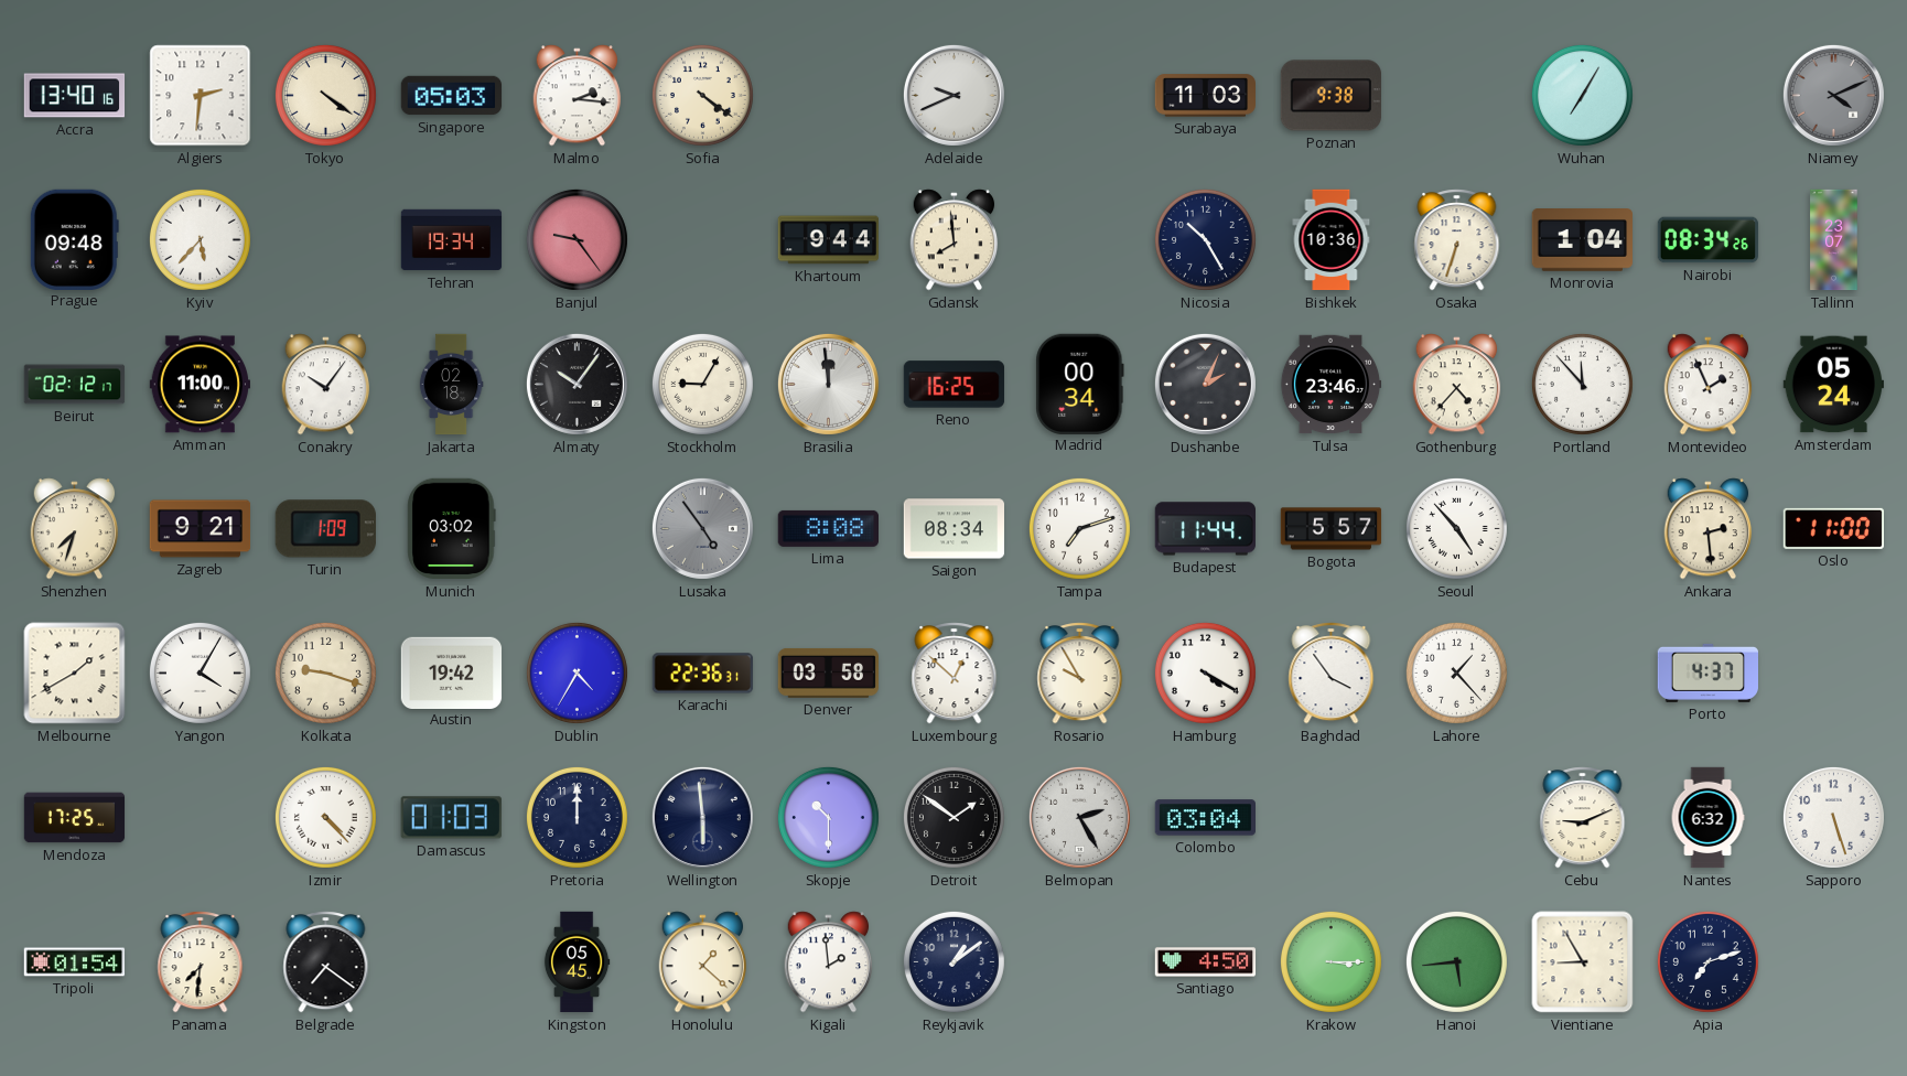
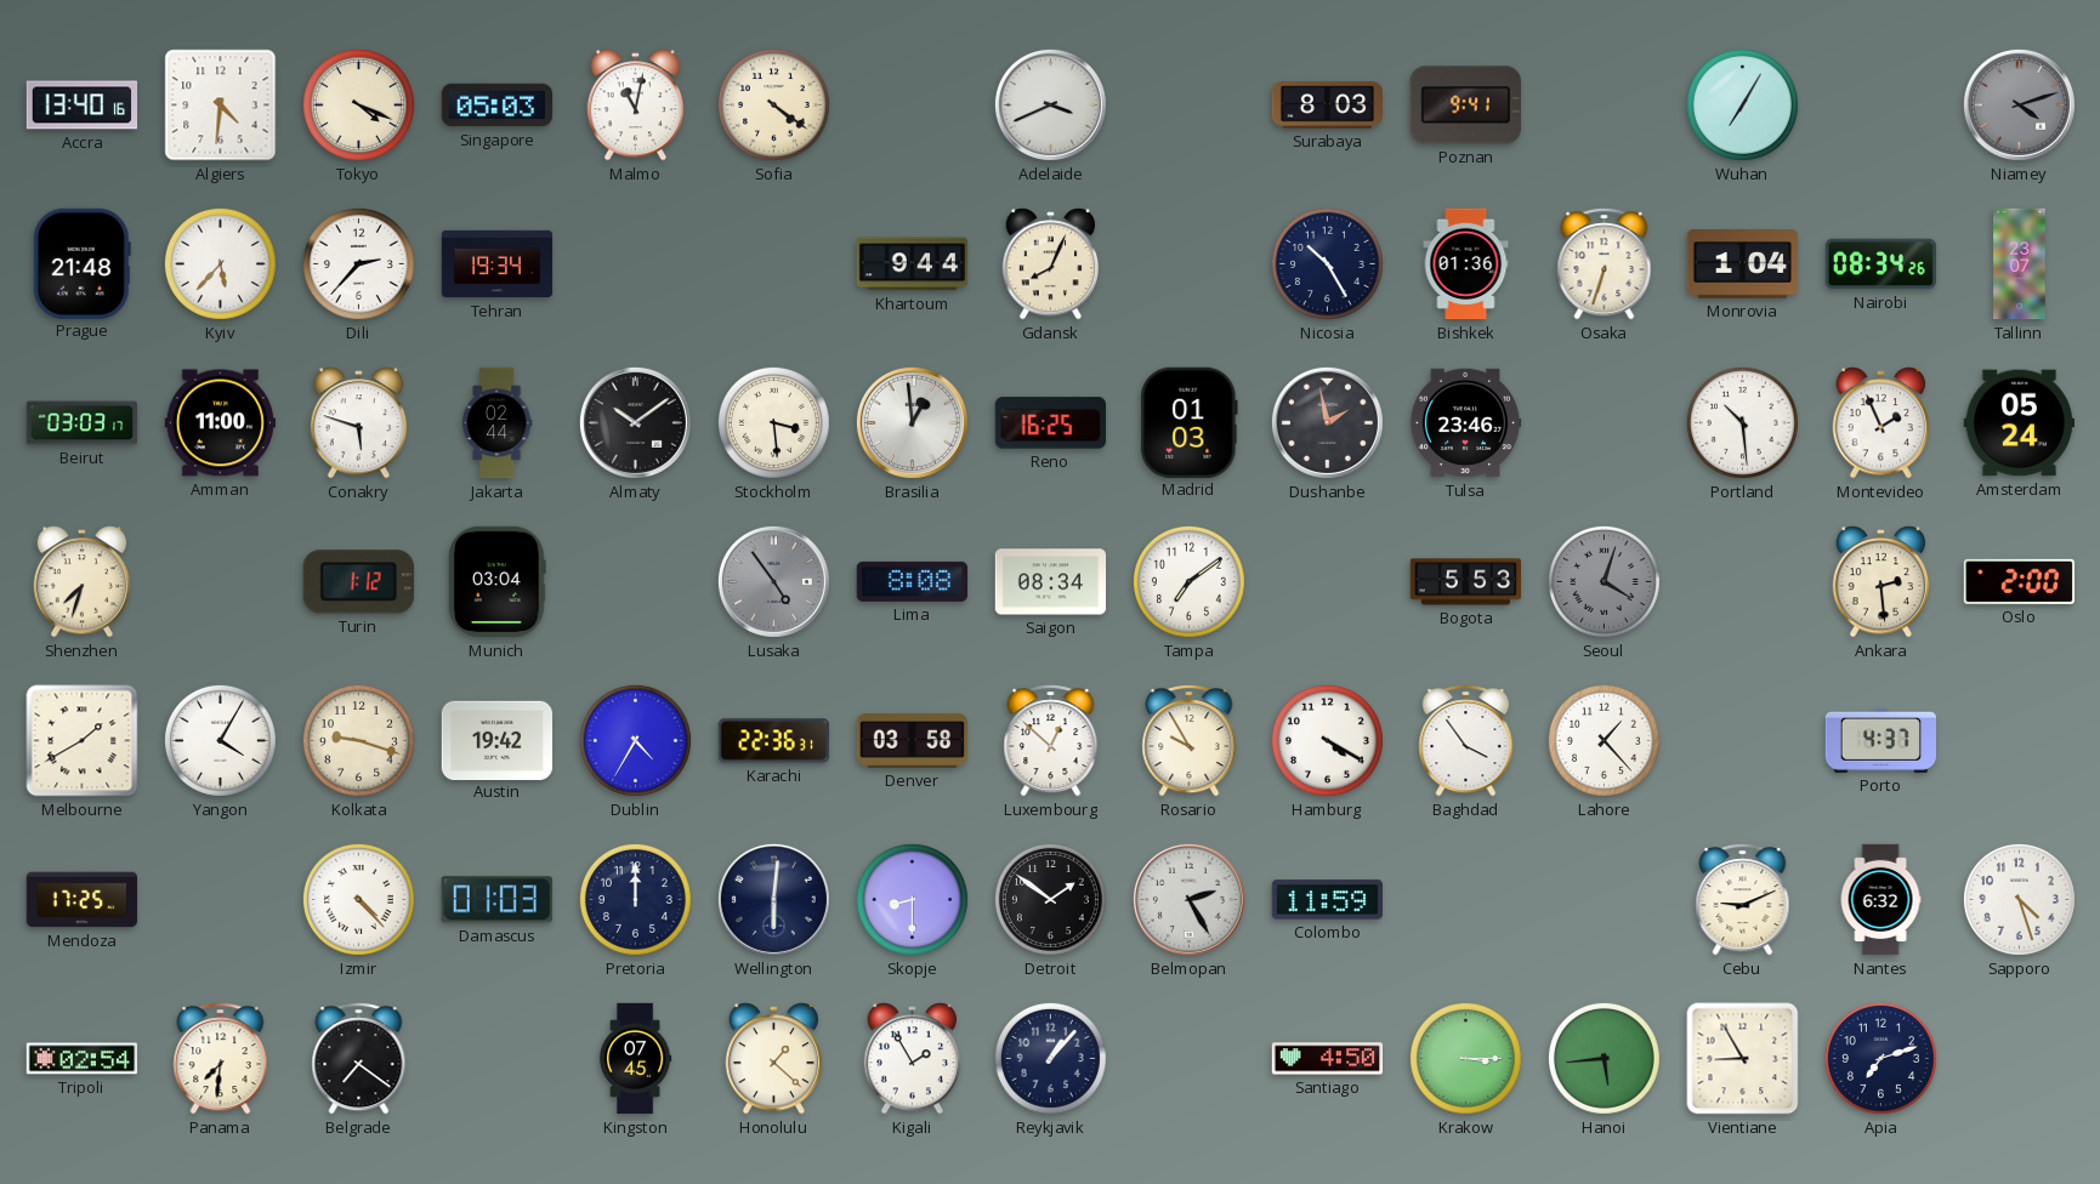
Algiers: 2:31 -> 4:31 (221, 106)
Tokyo: 4:21 -> 4:19 (358, 104)
Malmo: 2:16 -> 11:02 (636, 106)
Adelaide: 9:41 -> 3:41 (1050, 104)
Surabaya: 11:03 -> 8:03 (1327, 106)
Poznan: 9:38 -> 9:41 (1465, 106)
Niamey: 4:11 -> 4:12 (2019, 104)
Prague: 09:48 -> 21:48 (81, 263)
Dili: none -> 2:37 (358, 263)
Banjul: 9:24 -> none (577, 239)
Gdansk: 7:59 -> 8:04 (1051, 264)
Bishkek: 10:36 -> 01:36 (1466, 264)
Beirut: 02:12 -> 03:03 (83, 423)
Conakry: 10:06 -> 5:48 (359, 423)
Jakarta: 02:18 -> 02:44 (496, 423)
Almaty: 10:06 -> 10:09 (635, 422)
Stockholm: 9:05 -> 3:29 (773, 422)
Brasilia: 11:59 -> 12:59 (912, 422)
Madrid: 00:34 -> 01:03 (1190, 422)
Dushanbe: 2:04 -> 1:58 (1327, 422)
Gothenburg: 4:37 -> none (1457, 385)
Portland: 11:53 -> 10:29 (1742, 422)
Zagreb: 9:21 -> none (201, 529)
Turin: 1:09 -> 1:12 (358, 582)
Munich: 03:02 -> 03:04 (498, 582)
Tampa: 7:12 -> 7:09 (1188, 581)
Budapest: 11:44 -> none (1205, 529)
Bogota: 5:57 -> 5:53 (1466, 582)
Seoul: 4:53 -> 4:03 (1604, 581)
Seoul dial: white -> grey (1604, 581)
Oslo: 11:00 -> 2:00 (2019, 581)
Wellington: 5:59 -> 6:01 (773, 899)
Skopje: 10:30 -> 8:30 (912, 899)
Colombo: 03:04 -> 11:59 (1327, 900)
Sapporo: 5:27 -> 4:27 (2019, 899)
Tripoli: 01:54 -> 02:54 (83, 1059)
Kingston: 05:45 -> 07:45 (635, 1059)
Kigali: 1:59 -> 1:55 (913, 1059)
Reykjavik: 1:09 -> 1:07 (1050, 1058)
